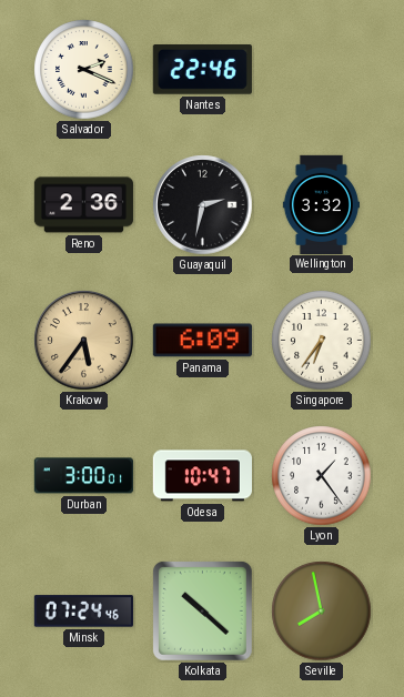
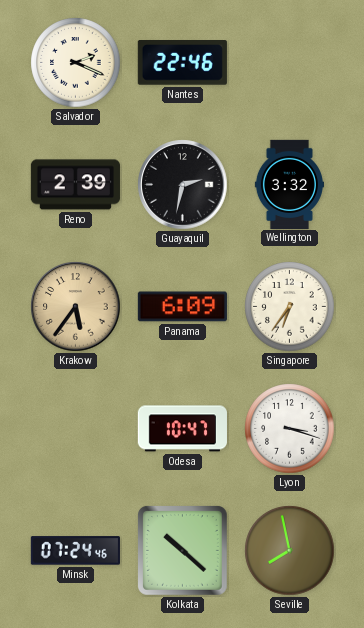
Reno: 2:36 -> 2:39 (75, 185)
Durban: 3:00 -> none (83, 476)
Lyon: 1:24 -> 3:18 (290, 429)
